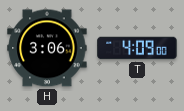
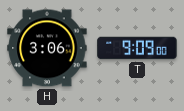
T: 4:09 -> 9:09 (137, 48)
